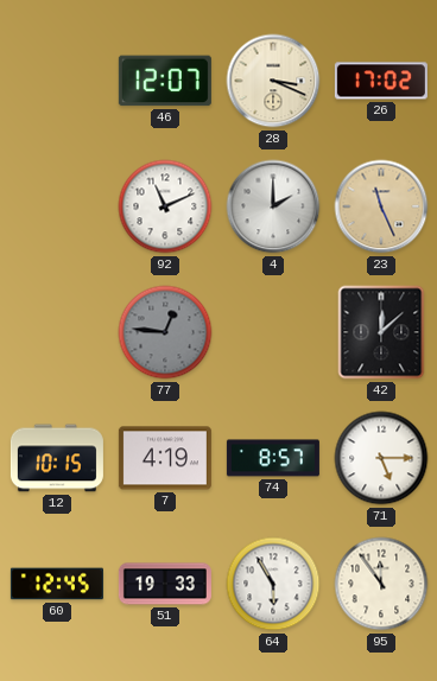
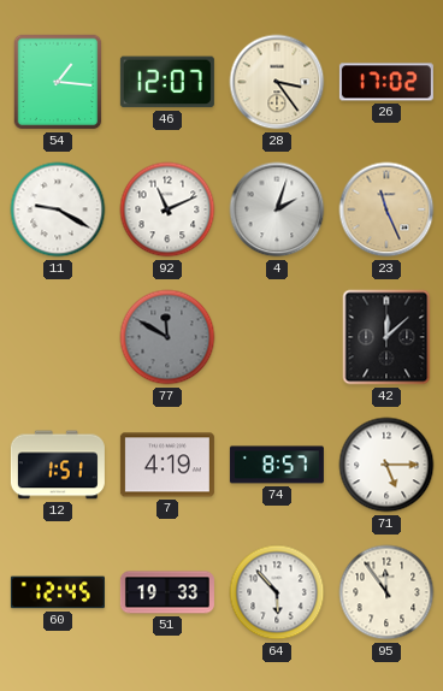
54: none -> 1:16 (58, 82)
28: 3:19 -> 3:24 (277, 82)
11: none -> 9:20 (58, 209)
4: 2:00 -> 2:03 (277, 209)
77: 12:46 -> 11:50 (167, 337)
12: 10:15 -> 1:51 (58, 465)
64: 5:55 -> 5:53 (277, 592)
